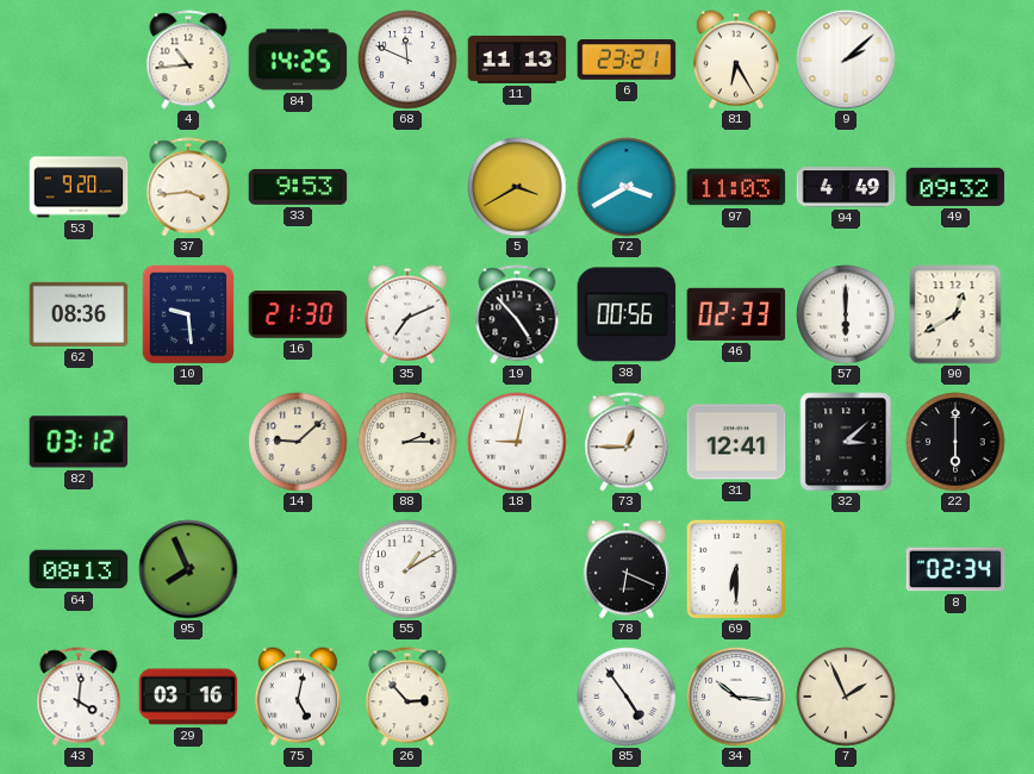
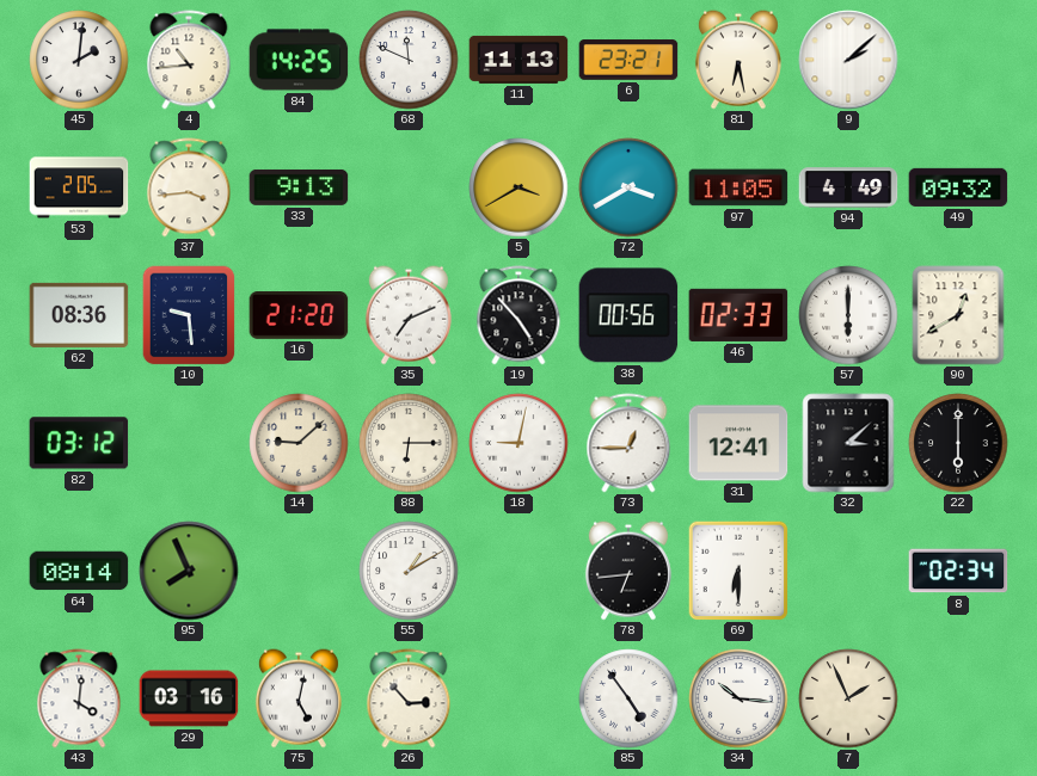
45: none -> 2:01 (79, 60)
81: 6:25 -> 6:28 (738, 60)
53: 9:20 -> 2:05 (79, 187)
33: 9:53 -> 9:13 (299, 187)
97: 11:03 -> 11:05 (738, 187)
16: 21:30 -> 21:20 (299, 316)
88: 2:15 -> 6:15 (409, 443)
64: 08:13 -> 08:14 (79, 571)
78: 6:19 -> 6:44 (628, 571)
